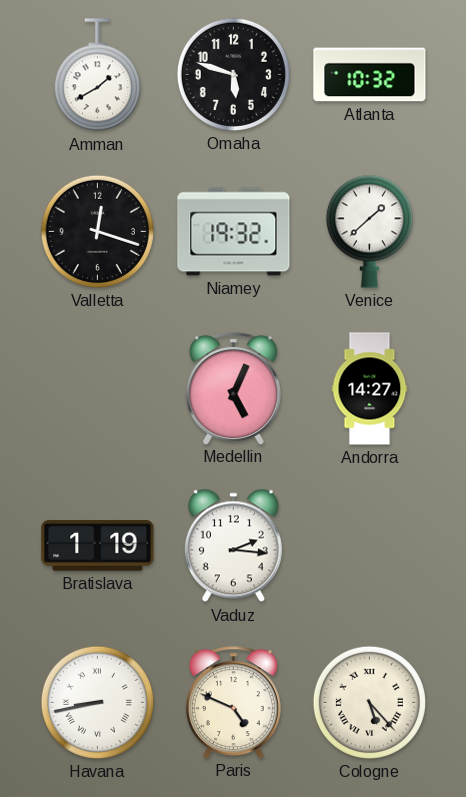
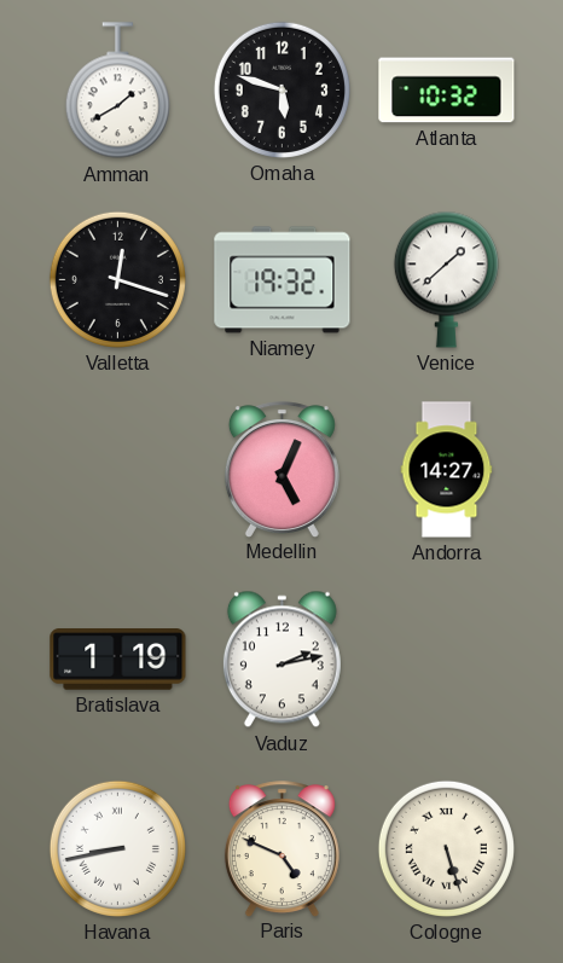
Vaduz: 2:16 -> 2:13 (281, 660)
Cologne: 5:23 -> 5:27 (446, 848)
